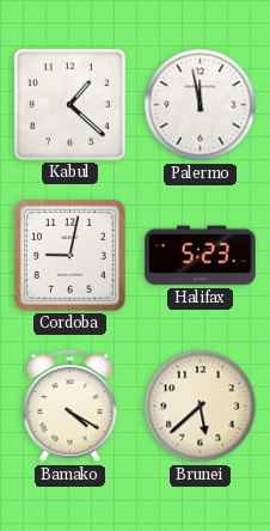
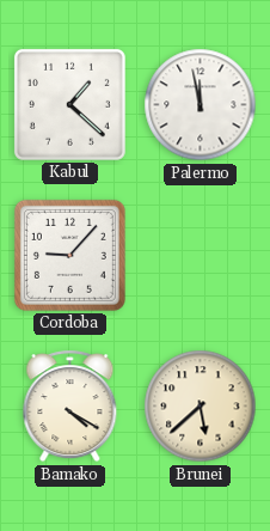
Cordoba: 9:02 -> 9:07 (69, 255)
Halifax: 5:23 -> none (201, 256)
